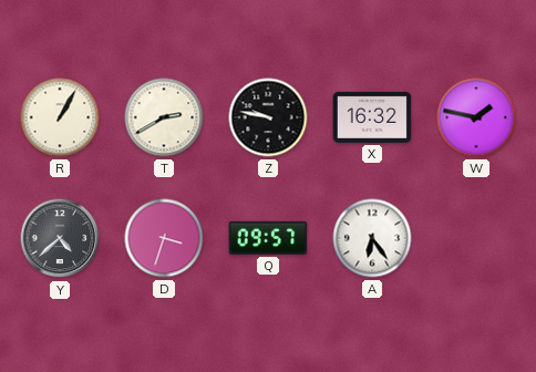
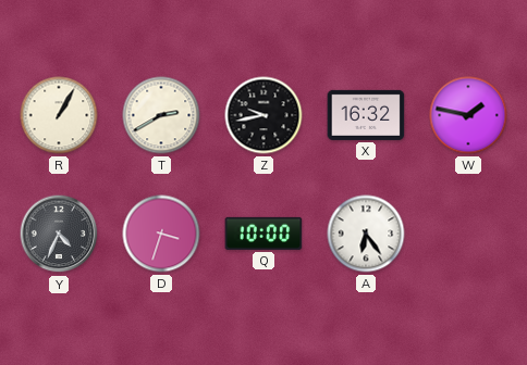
Z: 9:47 -> 9:43 (263, 115)
Y: 4:38 -> 4:34 (59, 234)
Q: 09:57 -> 10:00 (263, 234)
